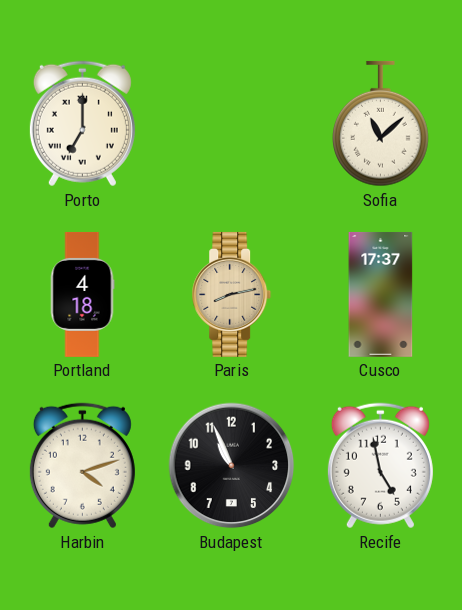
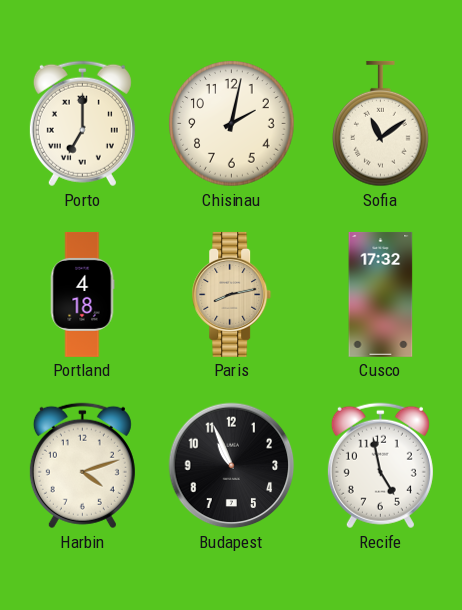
Chisinau: none -> 2:02 (232, 124)
Sofia: 11:08 -> 11:09 (381, 124)
Cusco: 17:37 -> 17:32 (381, 294)
